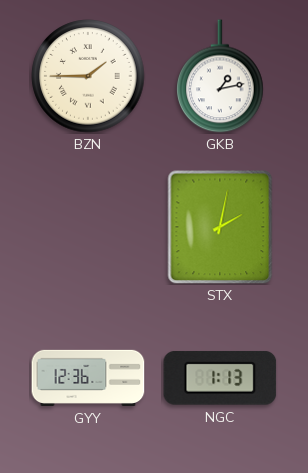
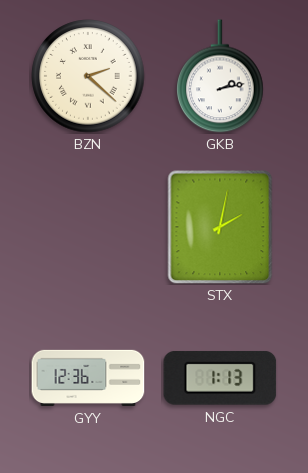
BZN: 1:45 -> 2:22 (88, 76)
GKB: 1:13 -> 2:13 (220, 76)
